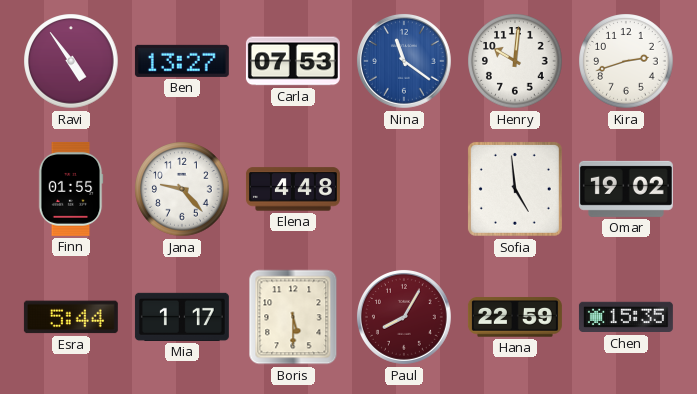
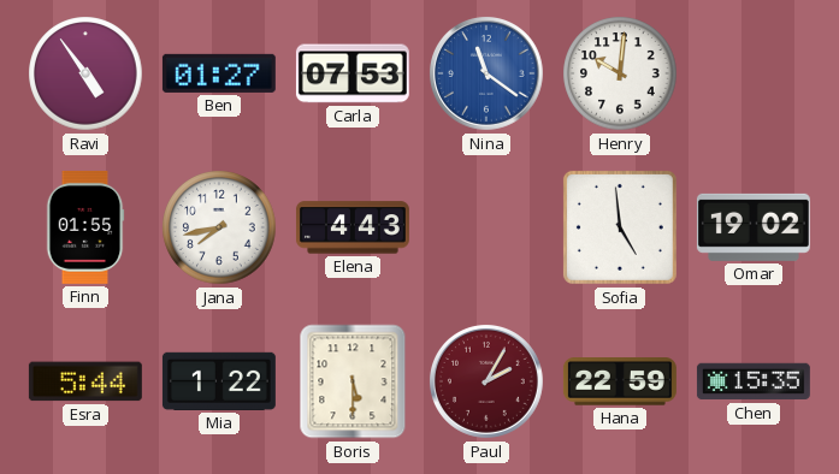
Ben: 13:27 -> 01:27 (219, 73)
Kira: 2:42 -> none (626, 61)
Jana: 9:23 -> 7:43 (219, 227)
Elena: 4:48 -> 4:43 (353, 227)
Mia: 1:17 -> 1:22 (219, 381)
Paul: 8:05 -> 2:05 (486, 381)
